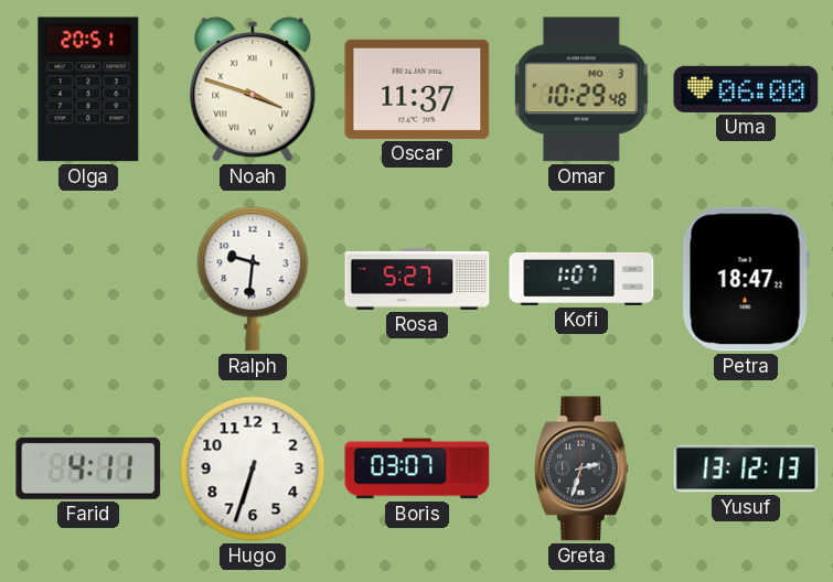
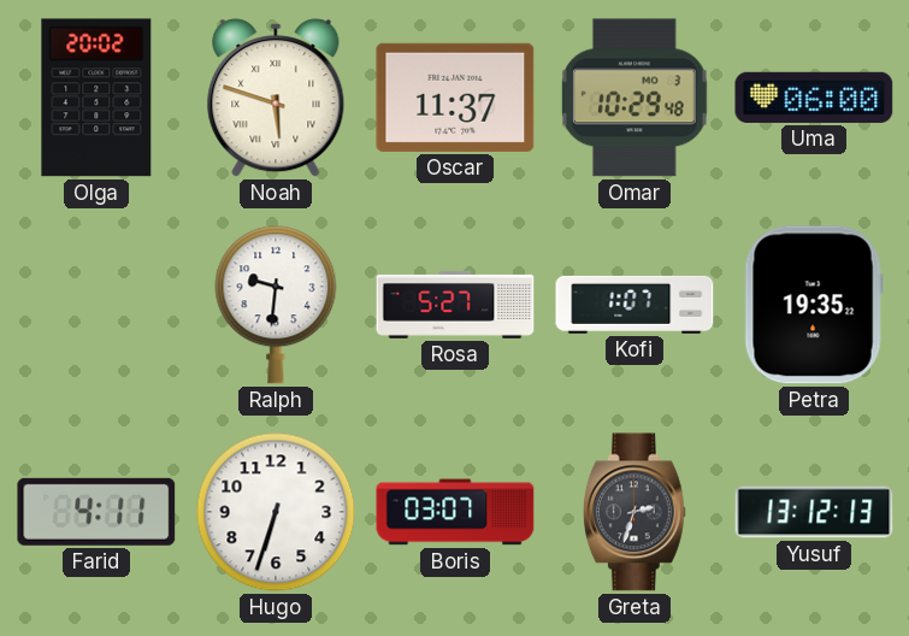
Olga: 20:51 -> 20:02 (96, 98)
Noah: 3:48 -> 5:48 (276, 98)
Petra: 18:47 -> 19:35 (814, 305)
